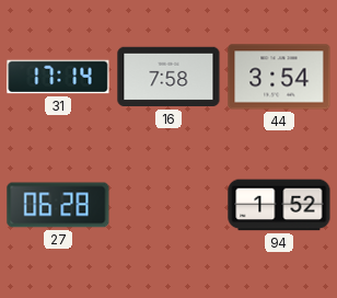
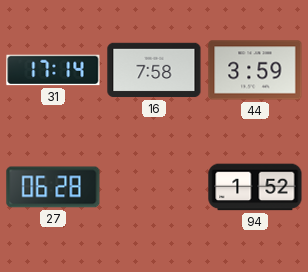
44: 3:54 -> 3:59 (255, 70)
